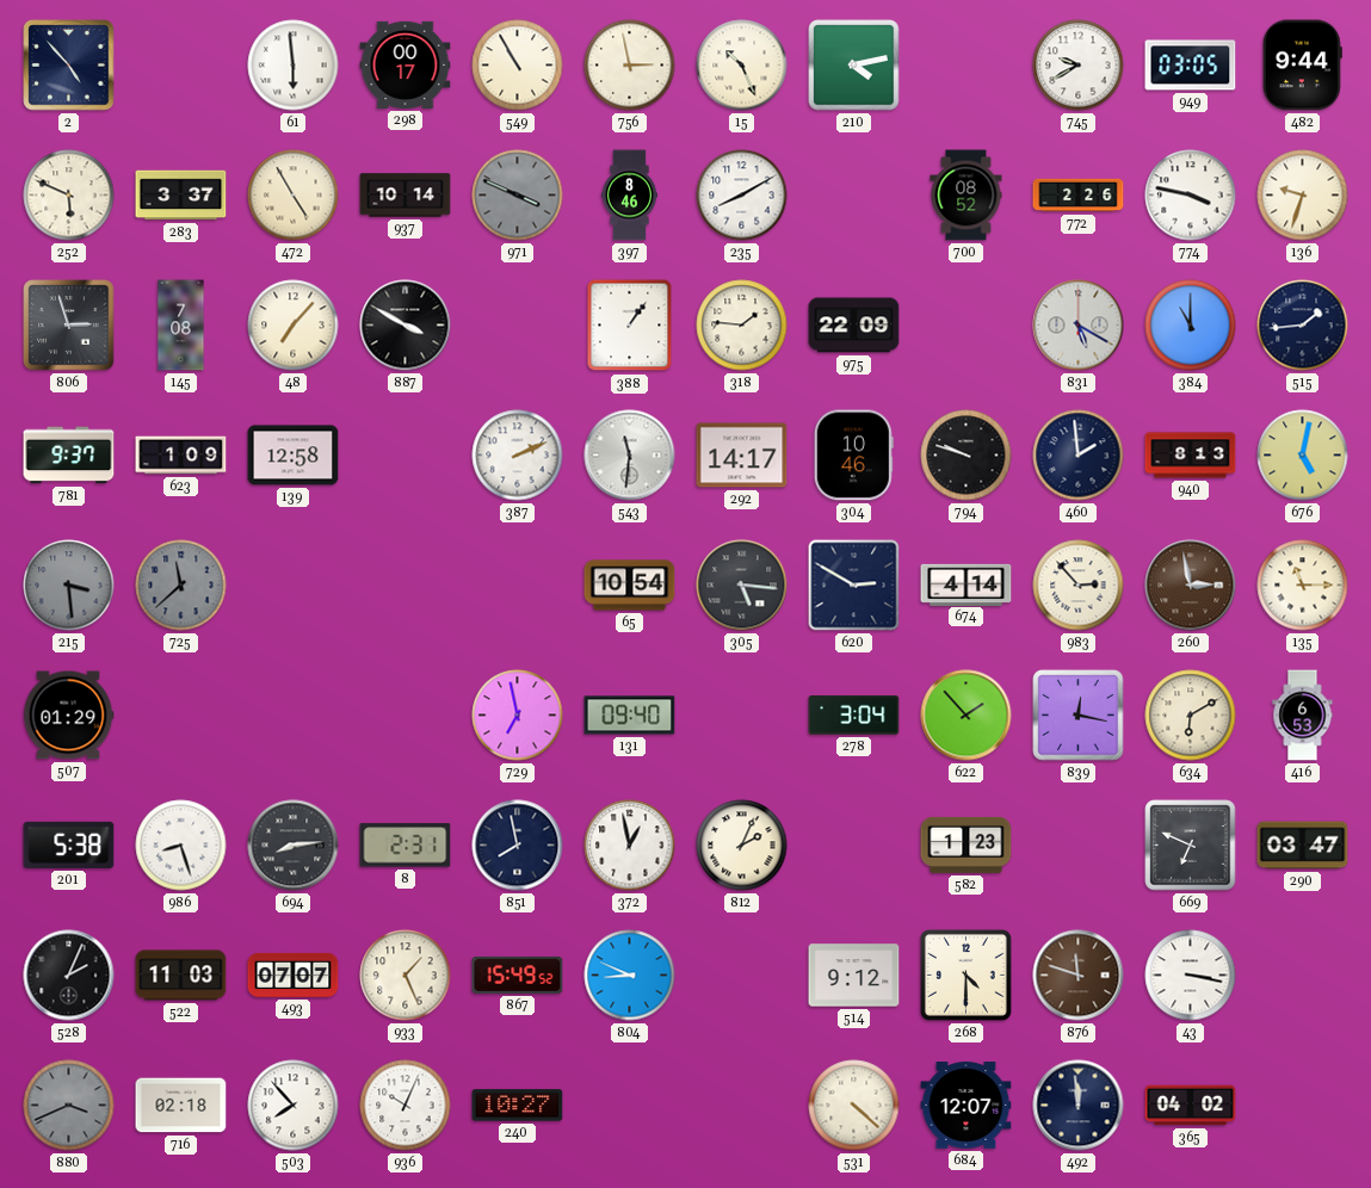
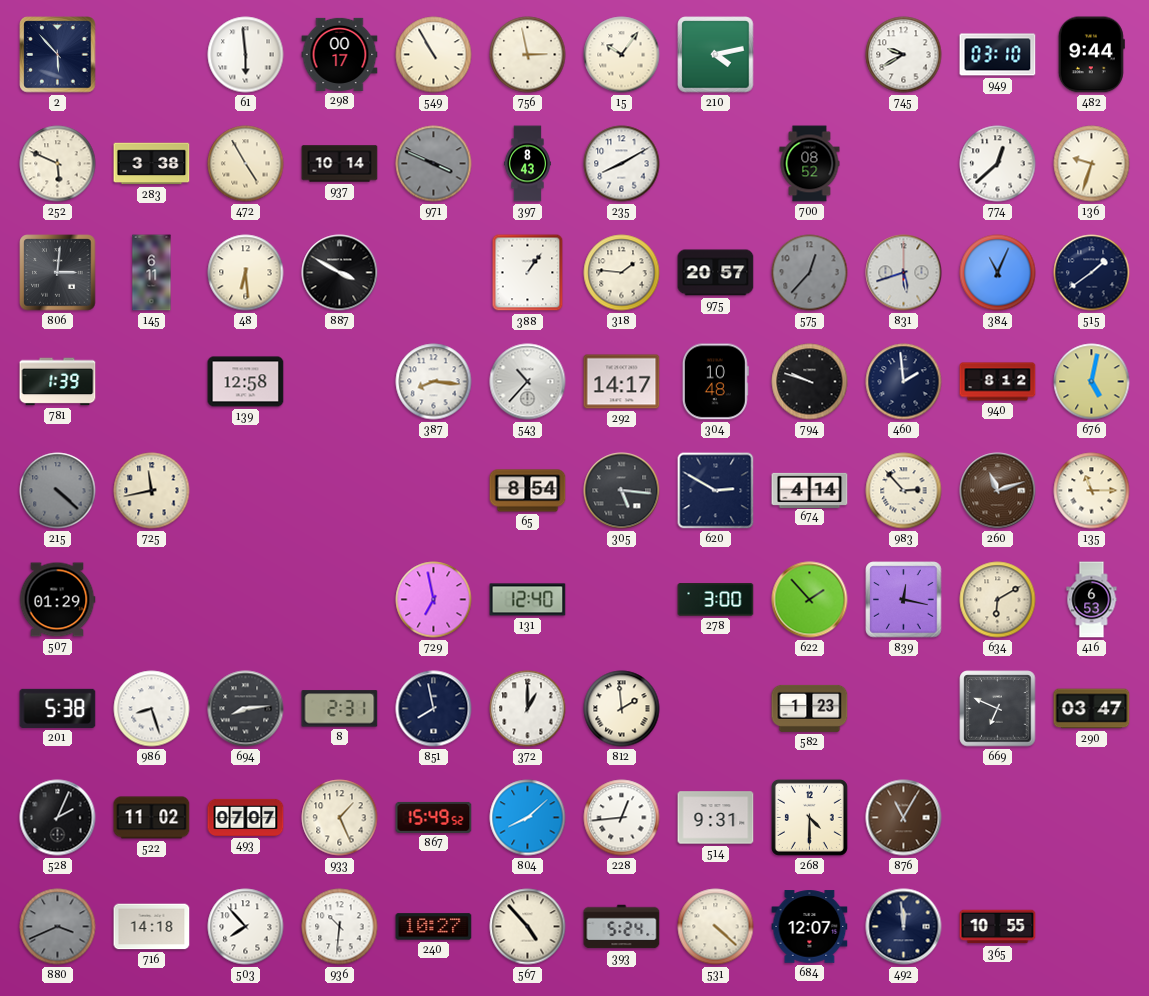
2: 4:53 -> 5:53 (58, 55)
15: 10:26 -> 10:06 (622, 55)
949: 03:05 -> 03:10 (998, 55)
283: 3:37 -> 3:38 (152, 164)
397: 8:46 -> 8:43 (527, 164)
772: 2:26 -> none (1079, 196)
774: 3:47 -> 12:38 (998, 164)
806: 2:57 -> 3:01 (58, 273)
145: 7:08 -> 6:11 (152, 273)
48: 7:07 -> 6:29 (246, 273)
975: 22:09 -> 20:57 (716, 273)
575: none -> 12:37 (810, 273)
831: 5:20 -> 5:42 (904, 273)
384: 11:00 -> 11:04 (998, 273)
515: 1:44 -> 1:39 (1092, 273)
781: 9:37 -> 1:39 (58, 382)
623: 1:09 -> none (181, 456)
387: 2:11 -> 8:16 (434, 382)
543: 11:31 -> 10:37 (528, 382)
304: 10:46 -> 10:48 (715, 382)
940: 8:13 -> 8:12 (998, 382)
215: 3:29 -> 4:22 (58, 491)
725: 11:38 -> 11:43 (152, 491)
725 dial: grey -> cream (152, 491)
65: 10:54 -> 8:54 (528, 491)
260: 2:58 -> 11:12 (998, 491)
131: 09:40 -> 12:40 (528, 600)
278: 3:04 -> 3:00 (716, 600)
372: 12:58 -> 1:00 (528, 709)
812: 2:04 -> 1:59 (622, 709)
522: 11:03 -> 11:02 (152, 818)
804: 8:49 -> 8:08 (528, 818)
228: none -> 12:44 (622, 818)
514: 9:12 -> 9:31 (716, 818)
876: 11:48 -> 11:05 (904, 818)
43: 3:17 -> none (1191, 976)
716: 02:18 -> 14:18 (152, 927)
936: 10:04 -> 10:31 (340, 927)
567: none -> 4:53 (528, 927)
393: none -> 5:24 (622, 927)
365: 04:02 -> 10:55 (998, 927)
